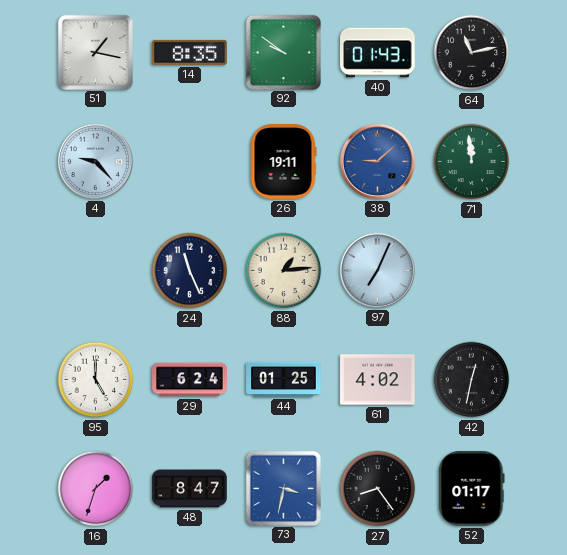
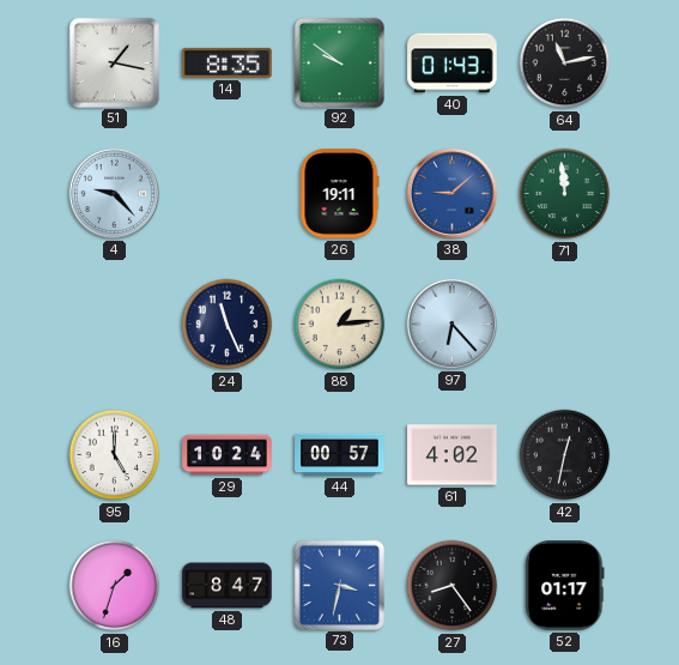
97: 7:04 -> 6:23 (451, 324)
29: 6:24 -> 10:24 (228, 455)
44: 01:25 -> 00:57 (340, 454)
